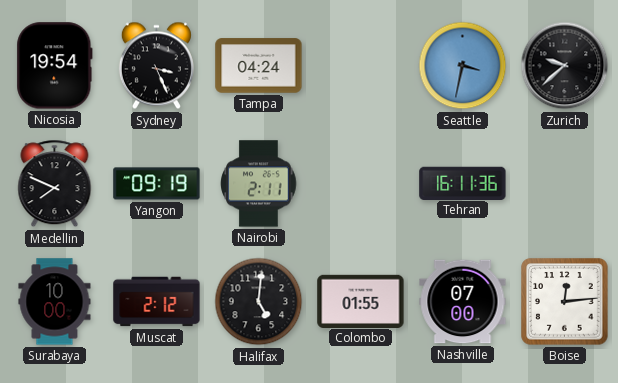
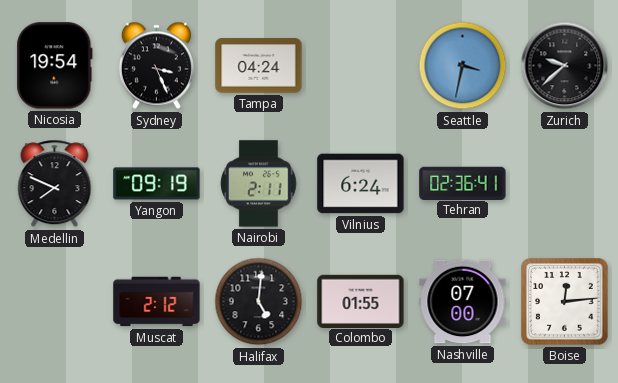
Vilnius: none -> 6:24 (361, 184)
Tehran: 16:11 -> 02:36 (463, 183)
Surabaya: 10:00 -> none (55, 302)
